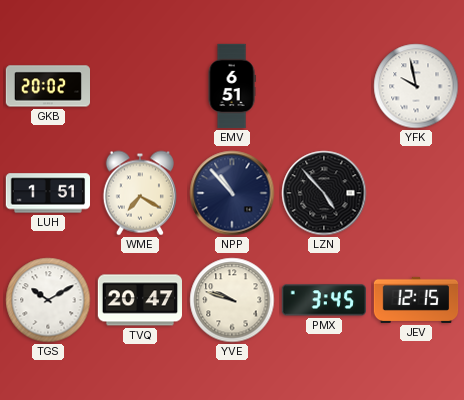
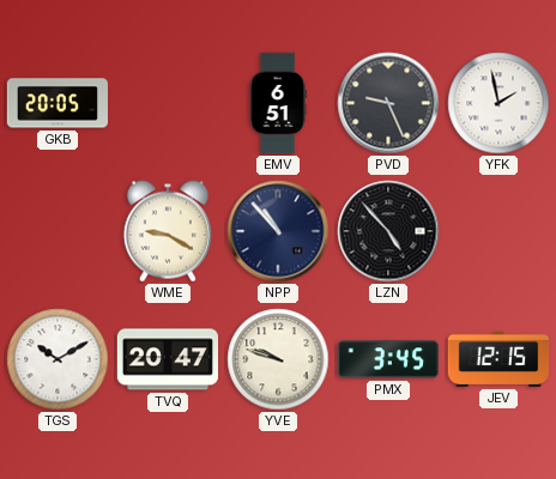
GKB: 20:02 -> 20:05 (56, 103)
PVD: none -> 9:26 (388, 103)
YFK: 9:58 -> 1:58 (498, 103)
LUH: 1:51 -> none (47, 193)
WME: 7:20 -> 9:20 (168, 231)
